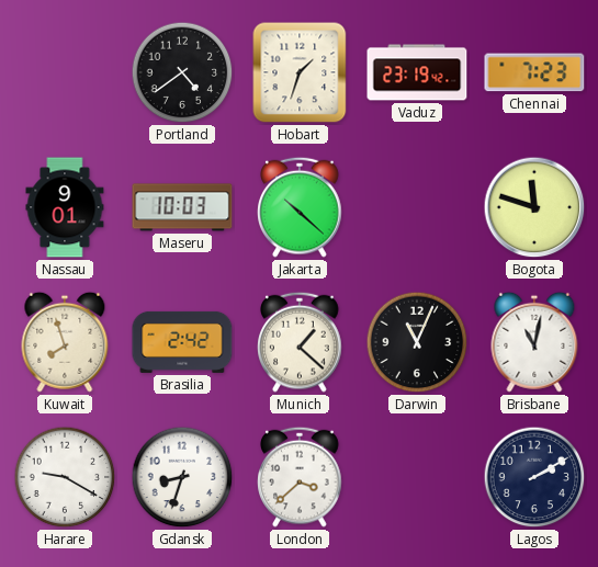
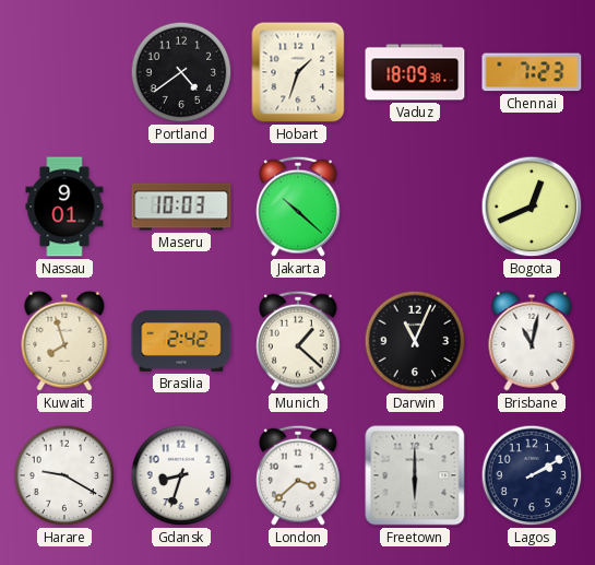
Vaduz: 23:19 -> 18:09 (415, 72)
Bogota: 11:48 -> 12:41 (532, 207)
Freetown: none -> 6:00 (415, 475)
